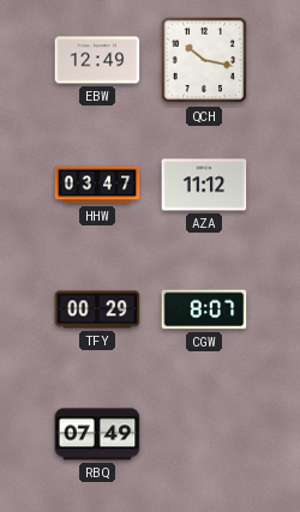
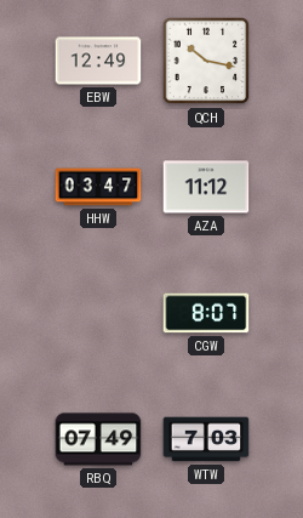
TFY: 00:29 -> none (97, 309)
WTW: none -> 7:03 (206, 439)
